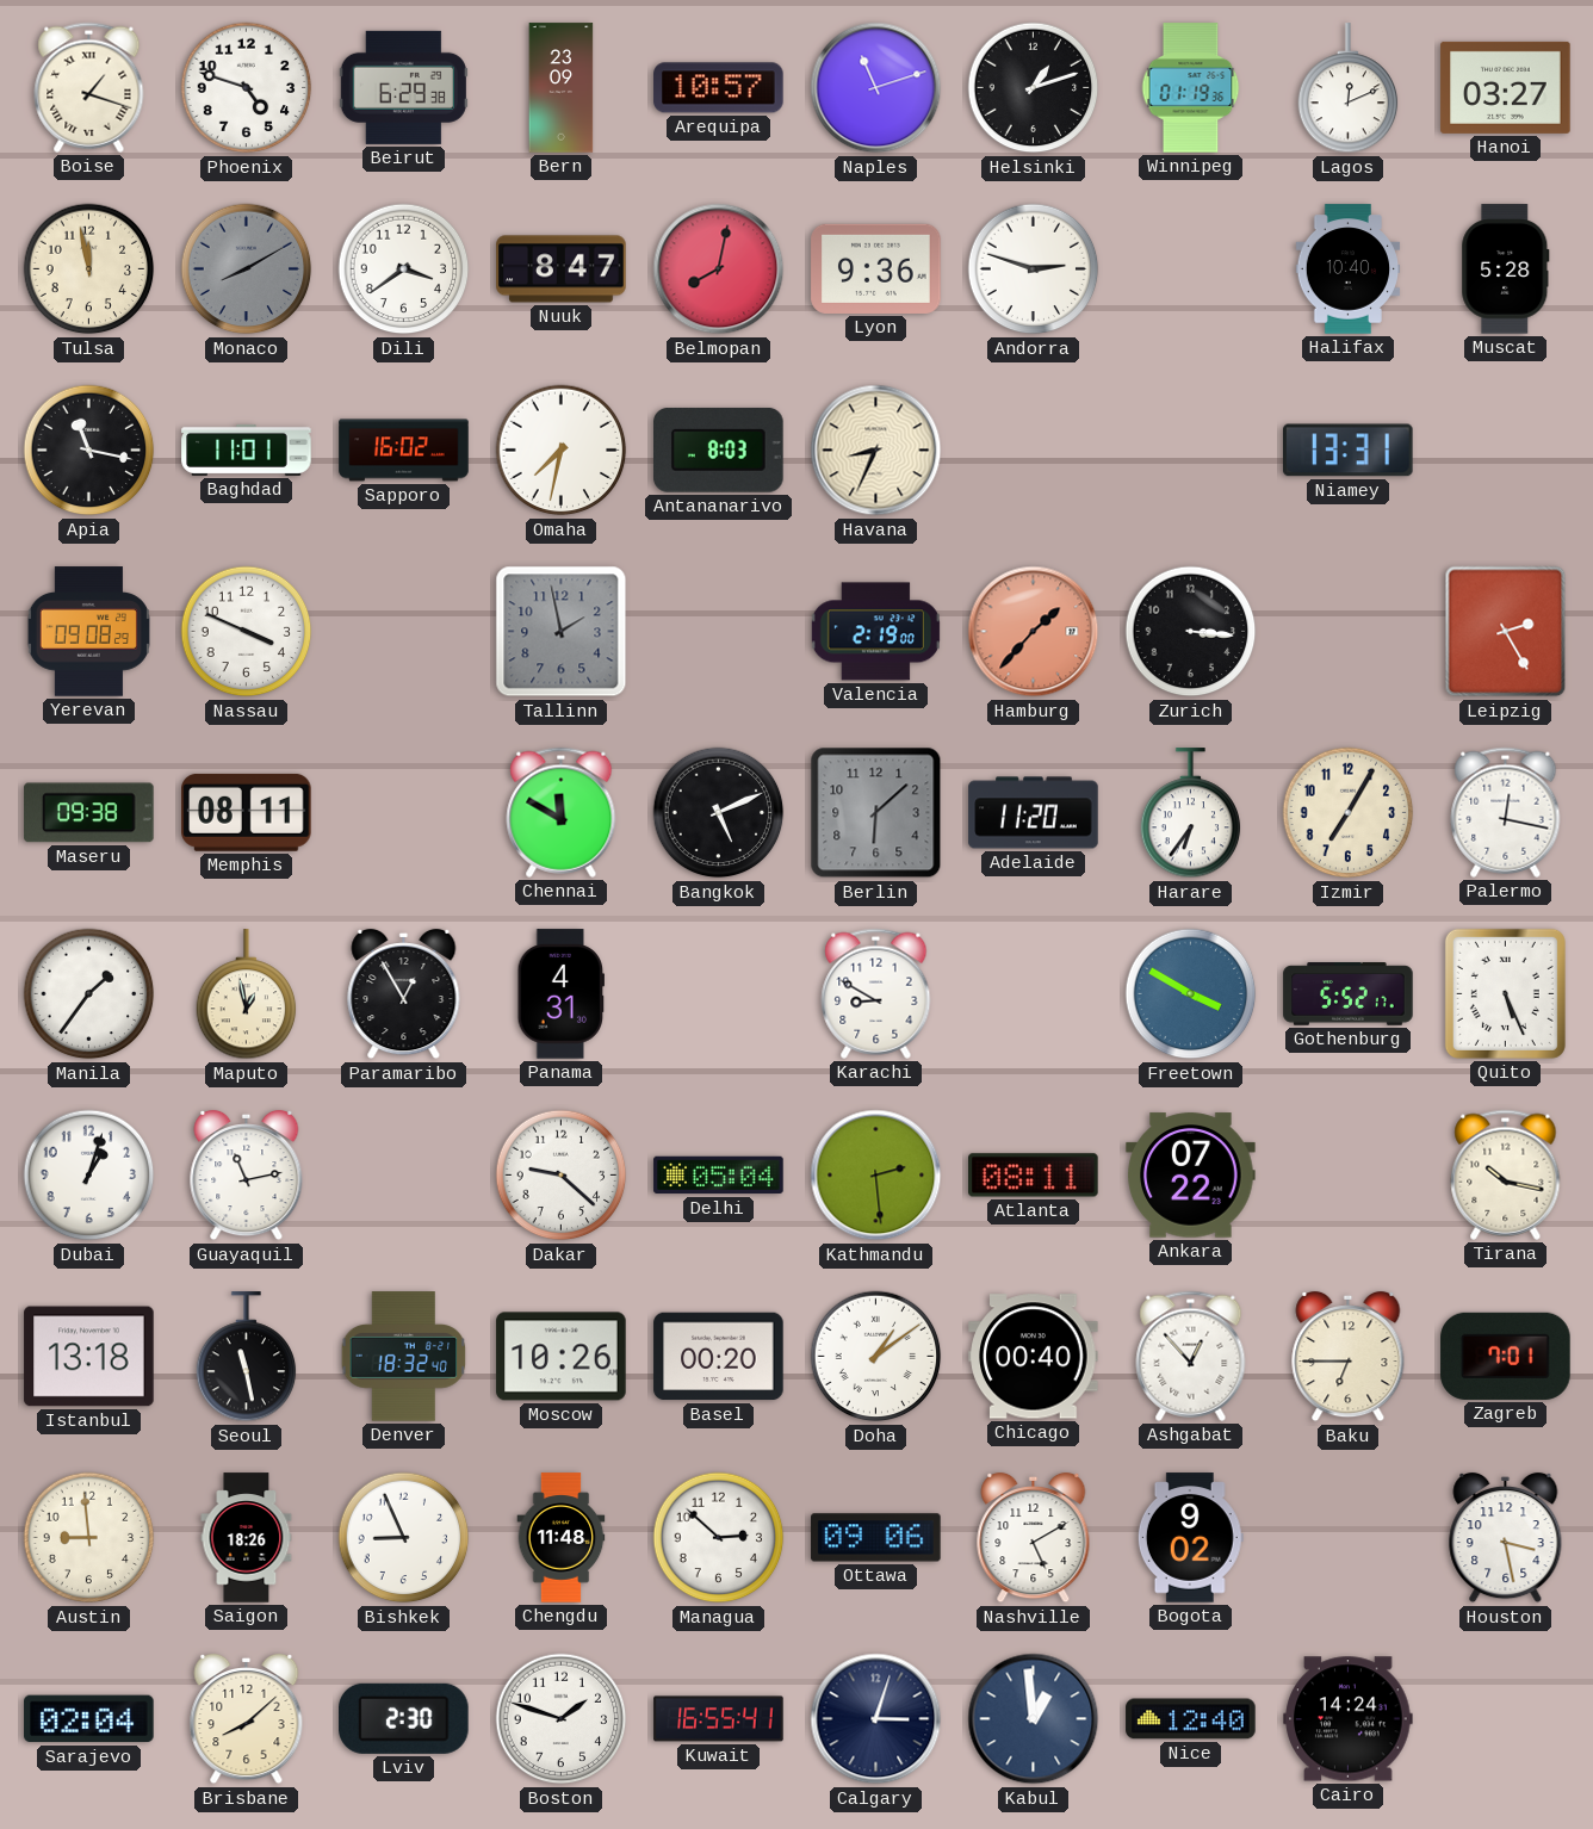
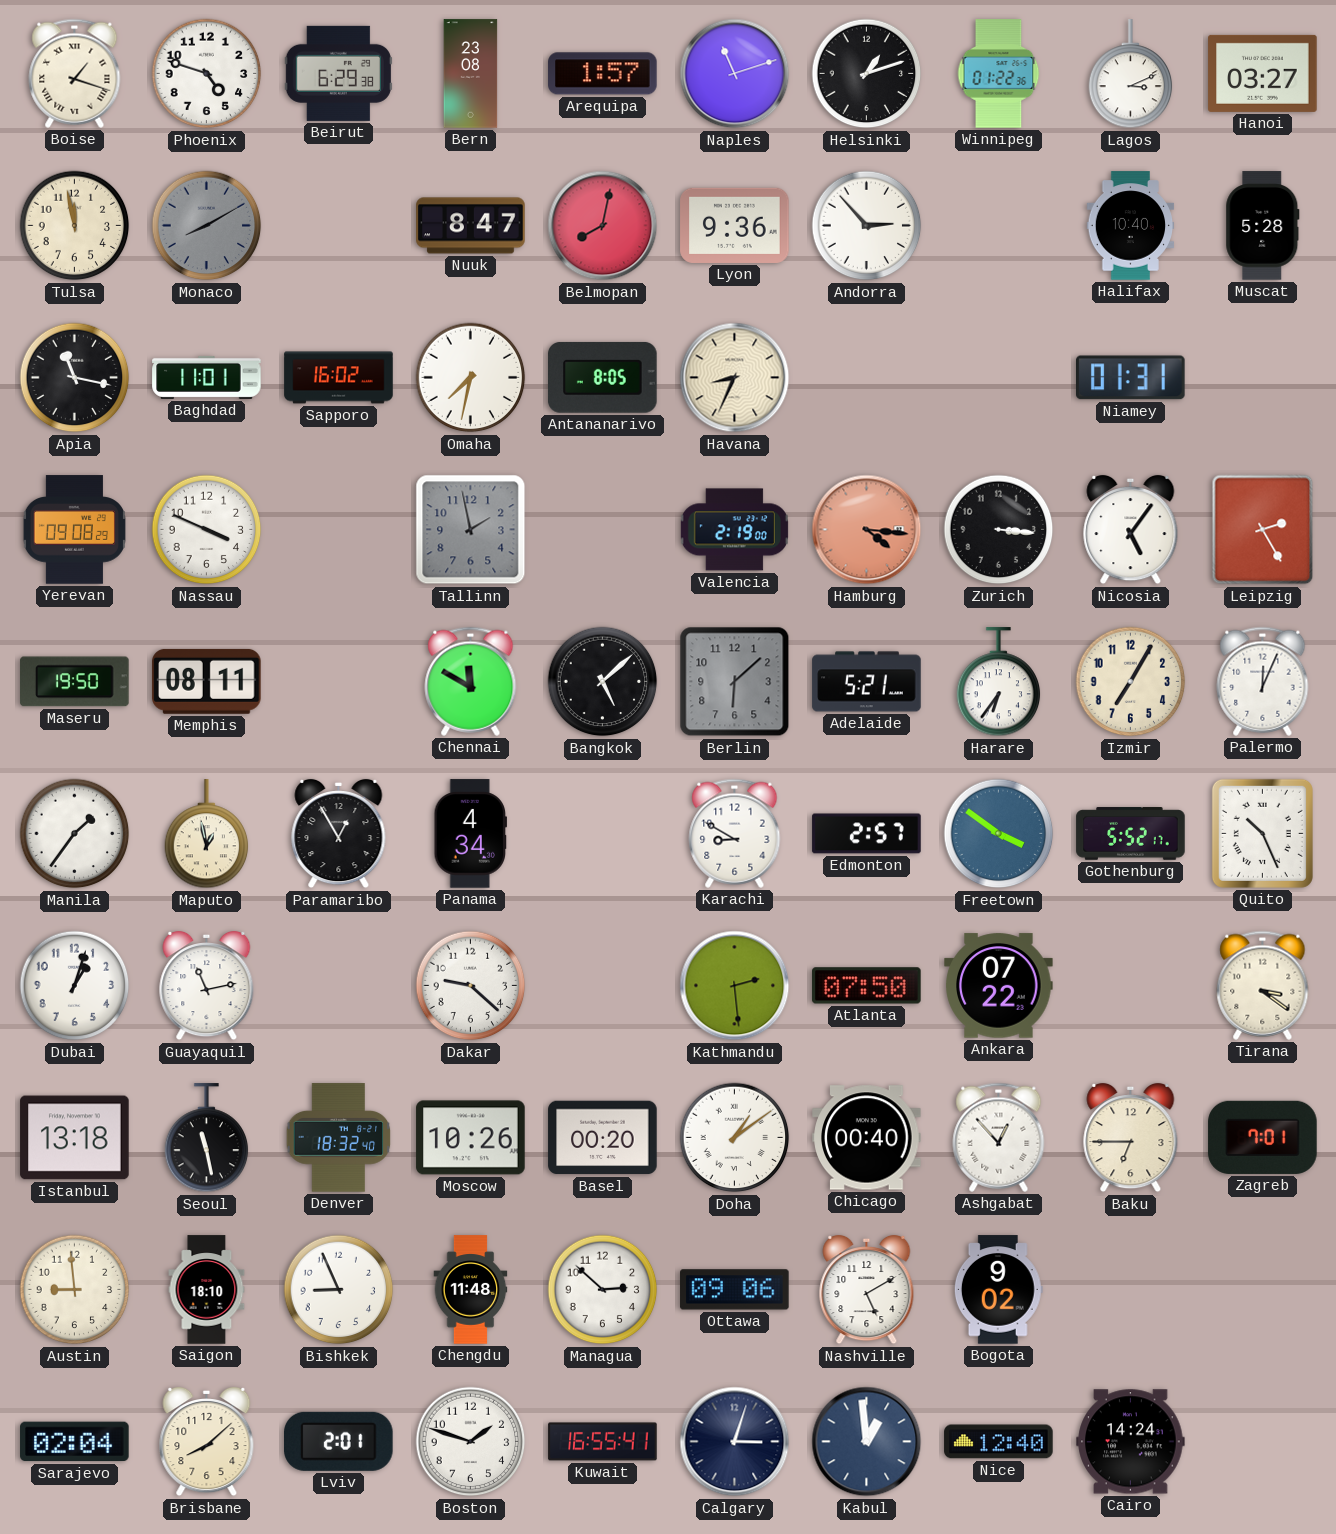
Bern: 23:09 -> 23:08 (471, 74)
Arequipa: 10:57 -> 1:57 (603, 74)
Winnipeg: 01:19 -> 01:22 (999, 74)
Lagos: 12:11 -> 3:11 (1131, 74)
Dili: 3:39 -> none (404, 269)
Andorra: 2:48 -> 2:53 (867, 226)
Antananarivo: 8:03 -> 8:05 (603, 377)
Niamey: 13:31 -> 01:31 (1131, 378)
Hamburg: 1:37 -> 4:16 (867, 530)
Nicosia: none -> 5:06 (1131, 530)
Maseru: 09:38 -> 19:50 (75, 682)
Bangkok: 5:11 -> 5:08 (603, 682)
Adelaide: 11:20 -> 5:21 (867, 682)
Palermo: 12:17 -> 12:04 (1263, 681)
Panama: 4:31 -> 4:34 (470, 834)
Edmonton: none -> 2:57 (867, 834)
Freetown: 3:50 -> 3:51 (999, 834)
Quito: 5:26 -> 10:26 (1262, 833)
Delhi: 05:04 -> none (719, 1176)
Atlanta: 08:11 -> 07:50 (867, 986)
Tirana: 10:17 -> 3:21 (1263, 985)
Saigon: 18:26 -> 18:10 (207, 1290)
Houston: 3:28 -> none (1506, 1538)
Lviv: 2:30 -> 2:01 (339, 1441)
